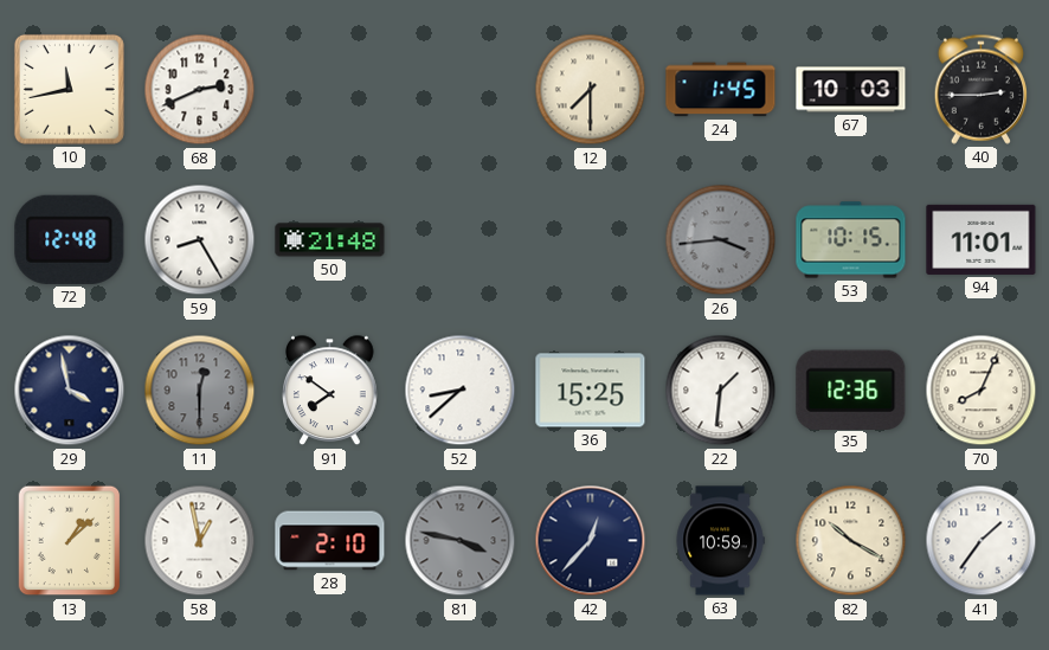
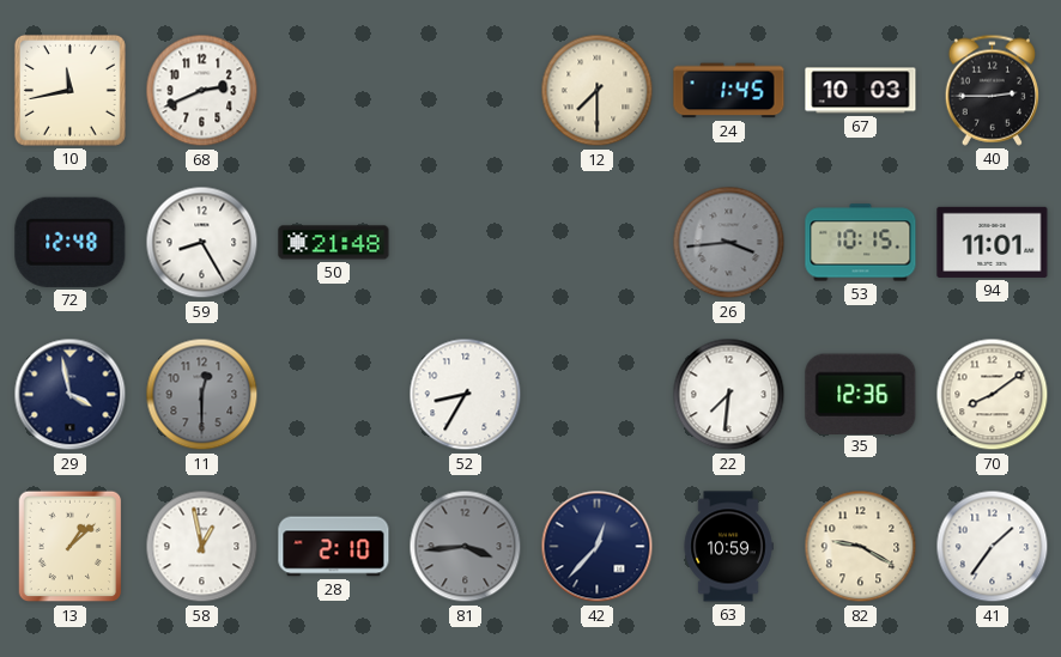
91: 7:51 -> none (330, 391)
52: 8:38 -> 8:35 (466, 395)
36: 15:25 -> none (591, 391)
22: 1:31 -> 7:31 (729, 395)
70: 8:04 -> 8:09 (993, 395)
81: 3:47 -> 3:44 (466, 547)
82: 10:20 -> 9:20 (861, 547)
